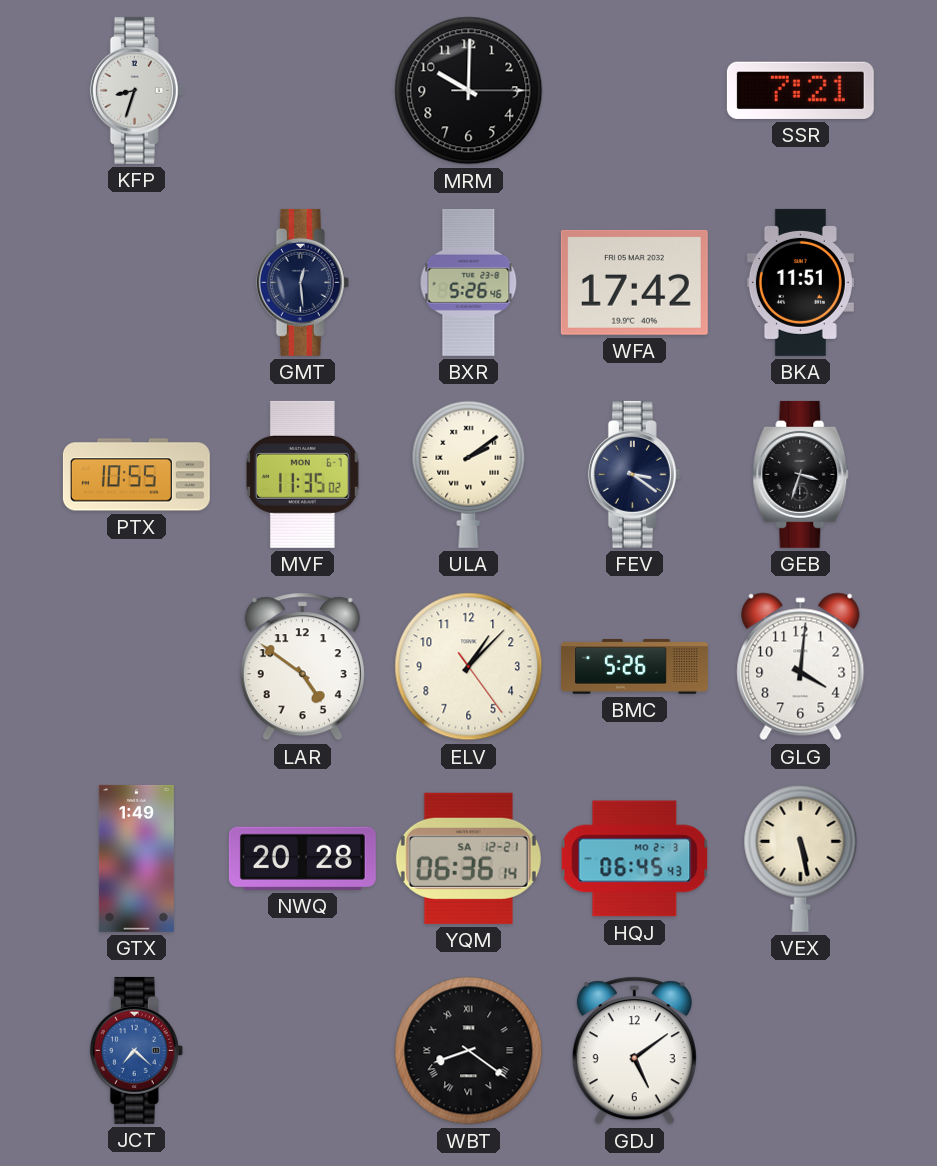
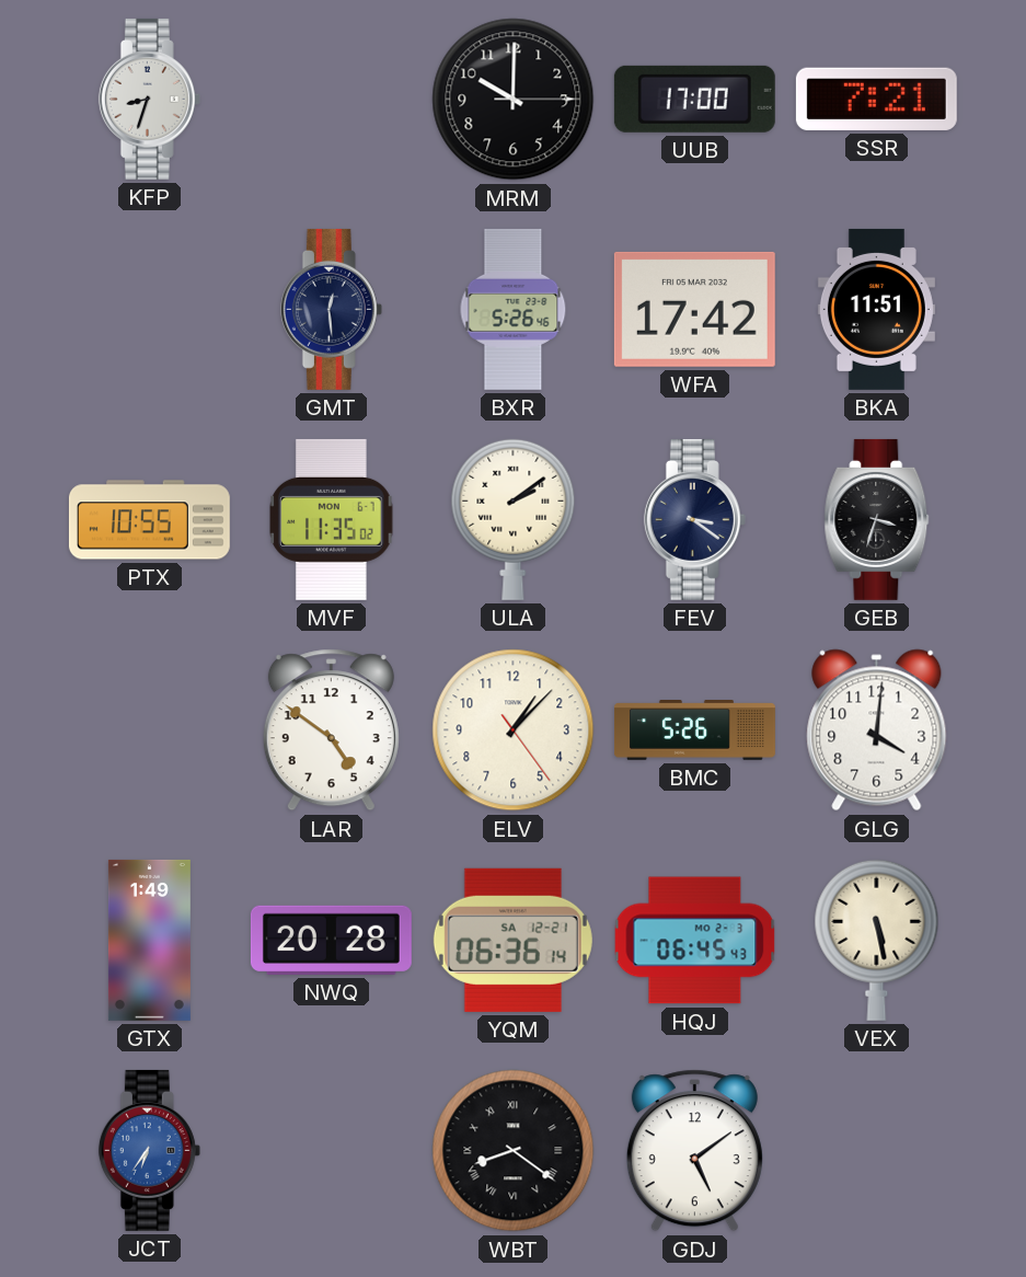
UUB: none -> 17:00 (694, 99)
JCT: 7:22 -> 6:36 (149, 1150)
